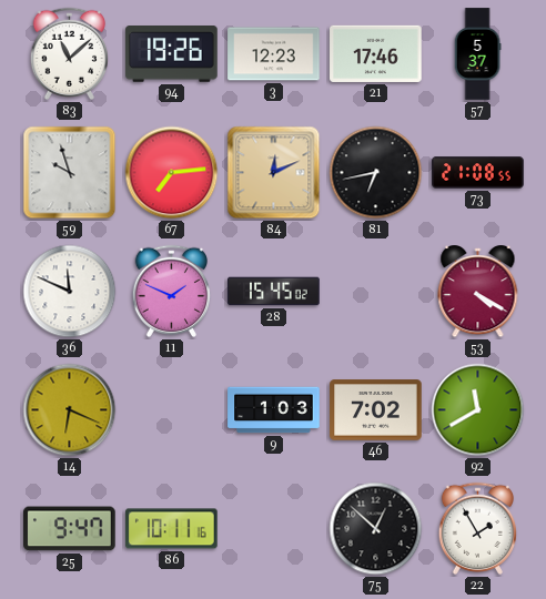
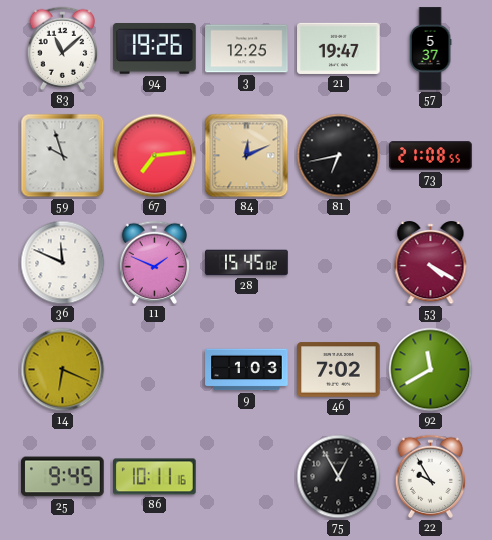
3: 12:23 -> 12:25 (247, 49)
21: 17:46 -> 19:47 (339, 48)
25: 9:47 -> 9:45 (63, 477)
75: 12:52 -> 12:55 (339, 477)
22: 1:55 -> 9:55 (431, 476)
